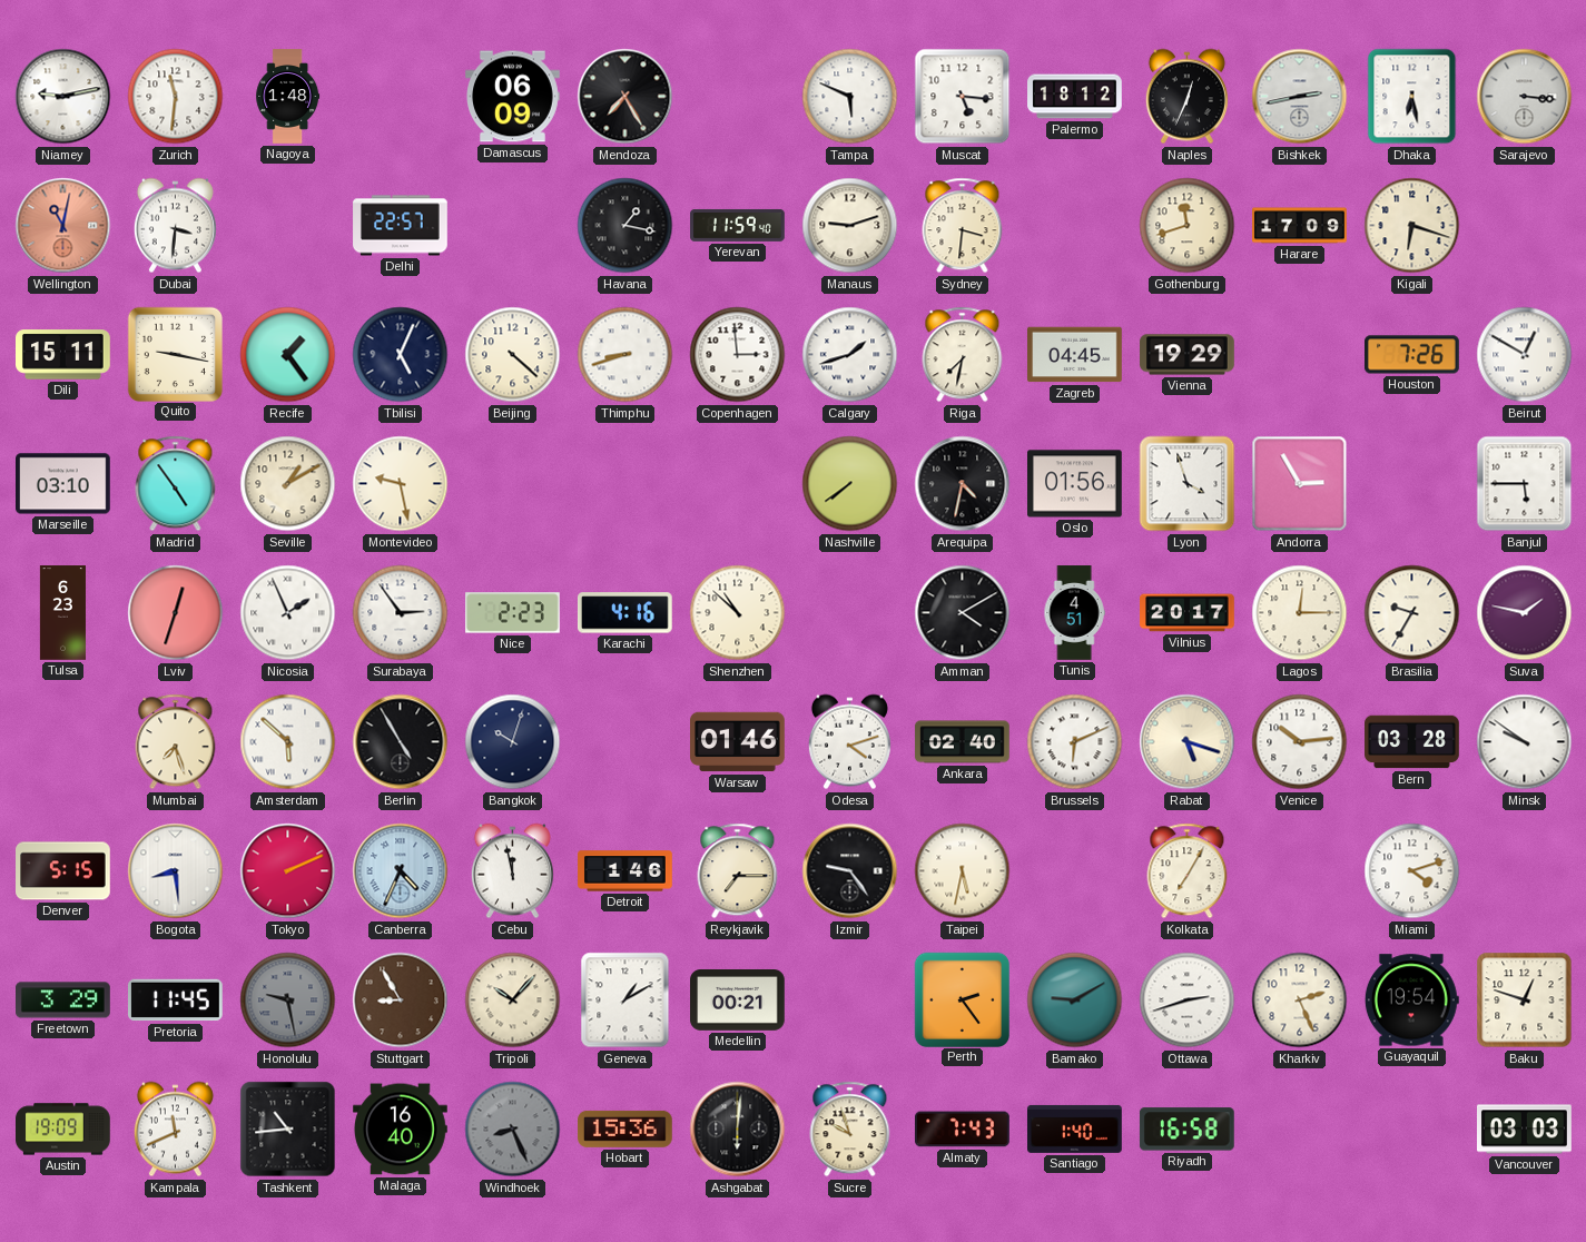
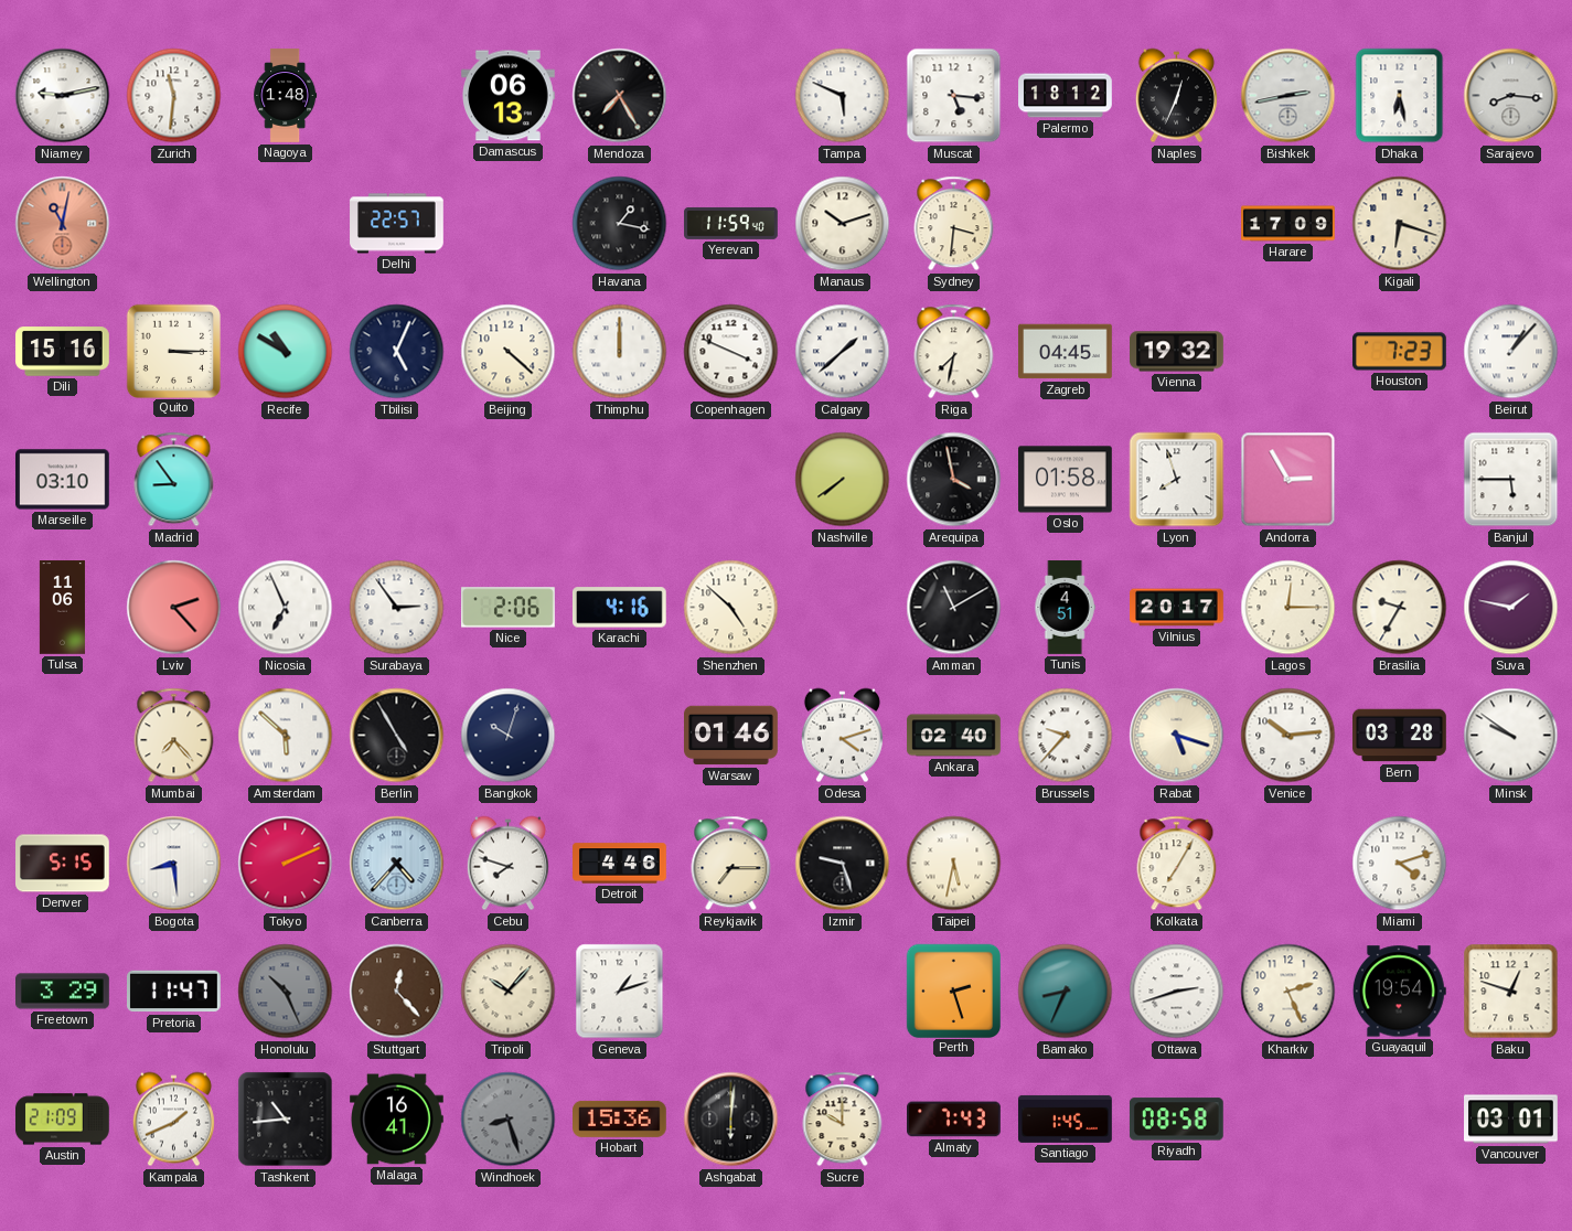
Damascus: 06:09 -> 06:13 (509, 96)
Sarajevo: 3:16 -> 8:16 (1511, 96)
Dubai: 3:31 -> none (175, 226)
Manaus: 9:12 -> 10:12 (843, 224)
Gothenburg: 11:42 -> none (1188, 226)
Dili: 15:11 -> 15:16 (63, 352)
Quito: 9:17 -> 3:15 (173, 351)
Recife: 1:24 -> 10:50 (286, 352)
Thimphu: 8:42 -> 12:00 (620, 352)
Copenhagen: 2:59 -> 3:49 (731, 352)
Calgary: 1:42 -> 1:38 (843, 352)
Vienna: 19:29 -> 19:32 (1177, 352)
Houston: 7:26 -> 7:23 (1400, 352)
Beirut: 12:50 -> 1:07 (1511, 352)
Madrid: 4:54 -> 8:54 (174, 480)
Seville: 1:10 -> none (288, 484)
Montevideo: 9:28 -> none (401, 484)
Arequipa: 4:32 -> 3:58 (954, 480)
Oslo: 01:56 -> 01:58 (1066, 480)
Lyon: 3:57 -> 7:57 (1177, 480)
Tulsa: 6:23 -> 11:06 (62, 608)
Lviv: 12:33 -> 2:23 (174, 608)
Nicosia: 1:56 -> 6:56 (286, 608)
Nice: 2:23 -> 2:06 (509, 608)
Shenzhen: 10:52 -> 4:52 (731, 608)
Amman: 4:10 -> 11:10 (954, 608)
Mumbai: 7:27 -> 7:23 (174, 736)
Brussels: 6:11 -> 9:37 (1066, 736)
Canberra: 4:34 -> 4:37 (397, 864)
Cebu: 11:58 -> 7:48 (507, 864)
Detroit: 1:46 -> 4:46 (620, 864)
Izmir: 9:24 -> 9:27 (843, 864)
Pretoria: 11:45 -> 11:47 (174, 992)
Honolulu: 9:28 -> 10:26 (286, 992)
Stuttgart: 8:55 -> 12:23 (397, 992)
Geneva: 1:10 -> 1:12 (620, 992)
Medellin: 00:21 -> none (738, 1000)
Perth: 2:24 -> 2:27 (953, 991)
Bamako: 9:10 -> 8:34 (1066, 992)
Austin: 19:09 -> 21:09 (63, 1120)
Kampala: 11:41 -> 1:41 (173, 1120)
Malaga: 16:40 -> 16:41 (397, 1120)
Windhoek: 8:26 -> 8:27 (509, 1120)
Sucre: 9:57 -> 10:00 (843, 1120)
Santiago: 1:40 -> 1:45 (1066, 1118)
Riyadh: 16:58 -> 08:58 (1176, 1120)
Vancouver: 03:03 -> 03:01 (1511, 1120)
